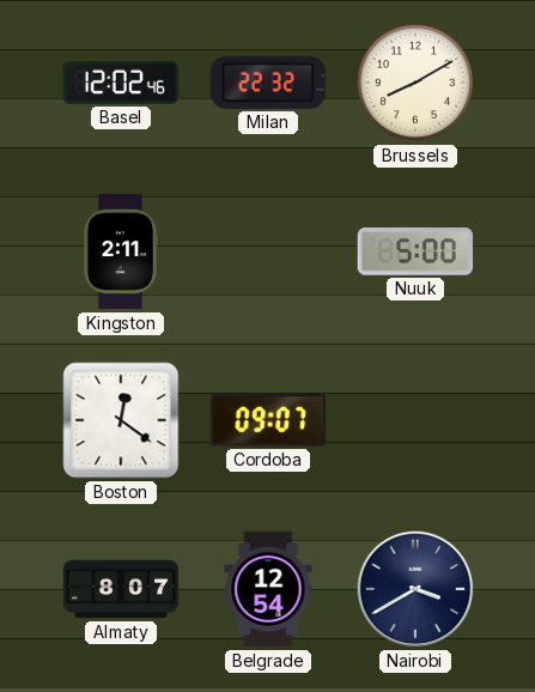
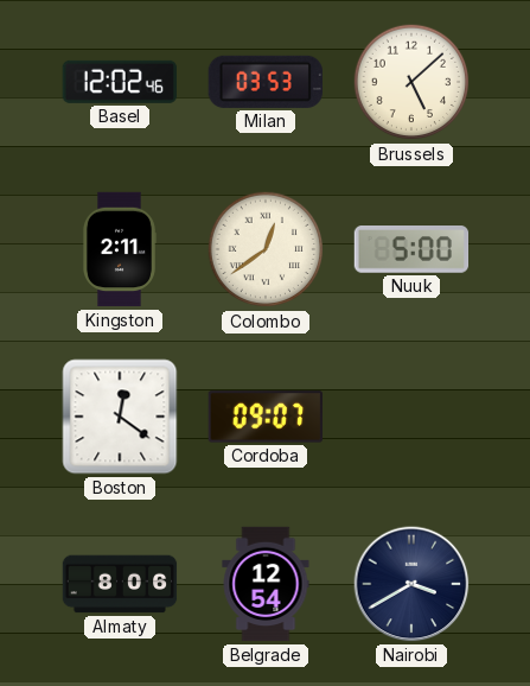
Milan: 22:32 -> 03:53 (264, 82)
Brussels: 8:10 -> 5:08 (411, 82)
Colombo: none -> 12:39 (266, 249)
Almaty: 8:07 -> 8:06 (120, 584)
